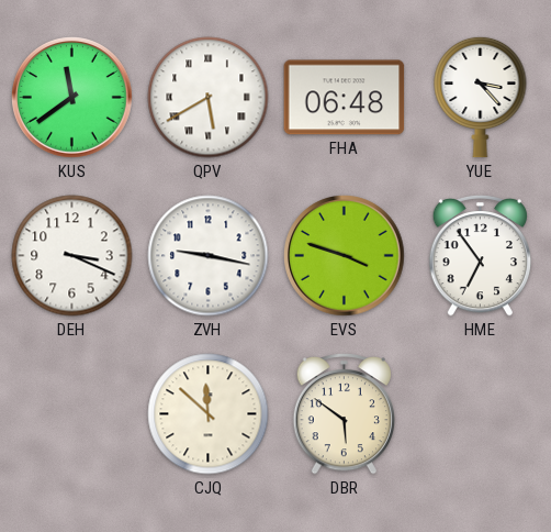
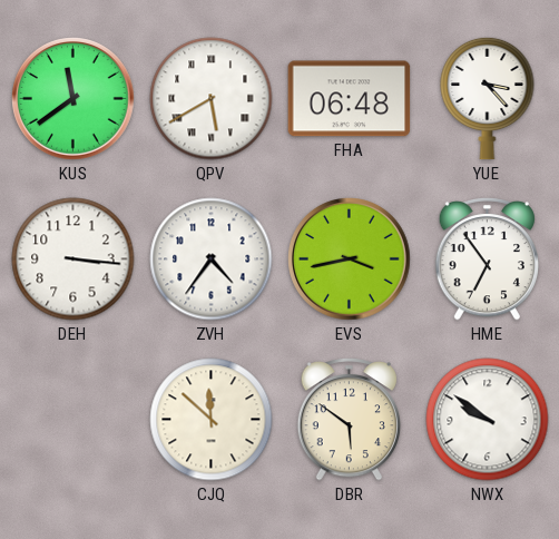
DEH: 3:19 -> 3:16 (73, 259)
ZVH: 9:17 -> 4:36 (212, 259)
EVS: 3:48 -> 3:43 (350, 259)
NWX: none -> 9:51 (488, 420)
